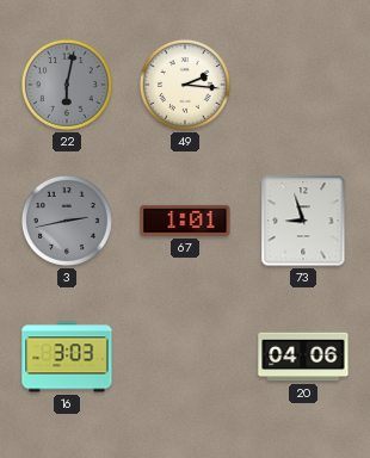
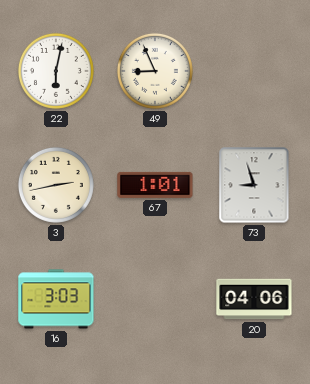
22 dial: grey -> white (56, 71)
49: 2:16 -> 8:56 (155, 71)
3 dial: grey -> cream (56, 185)
